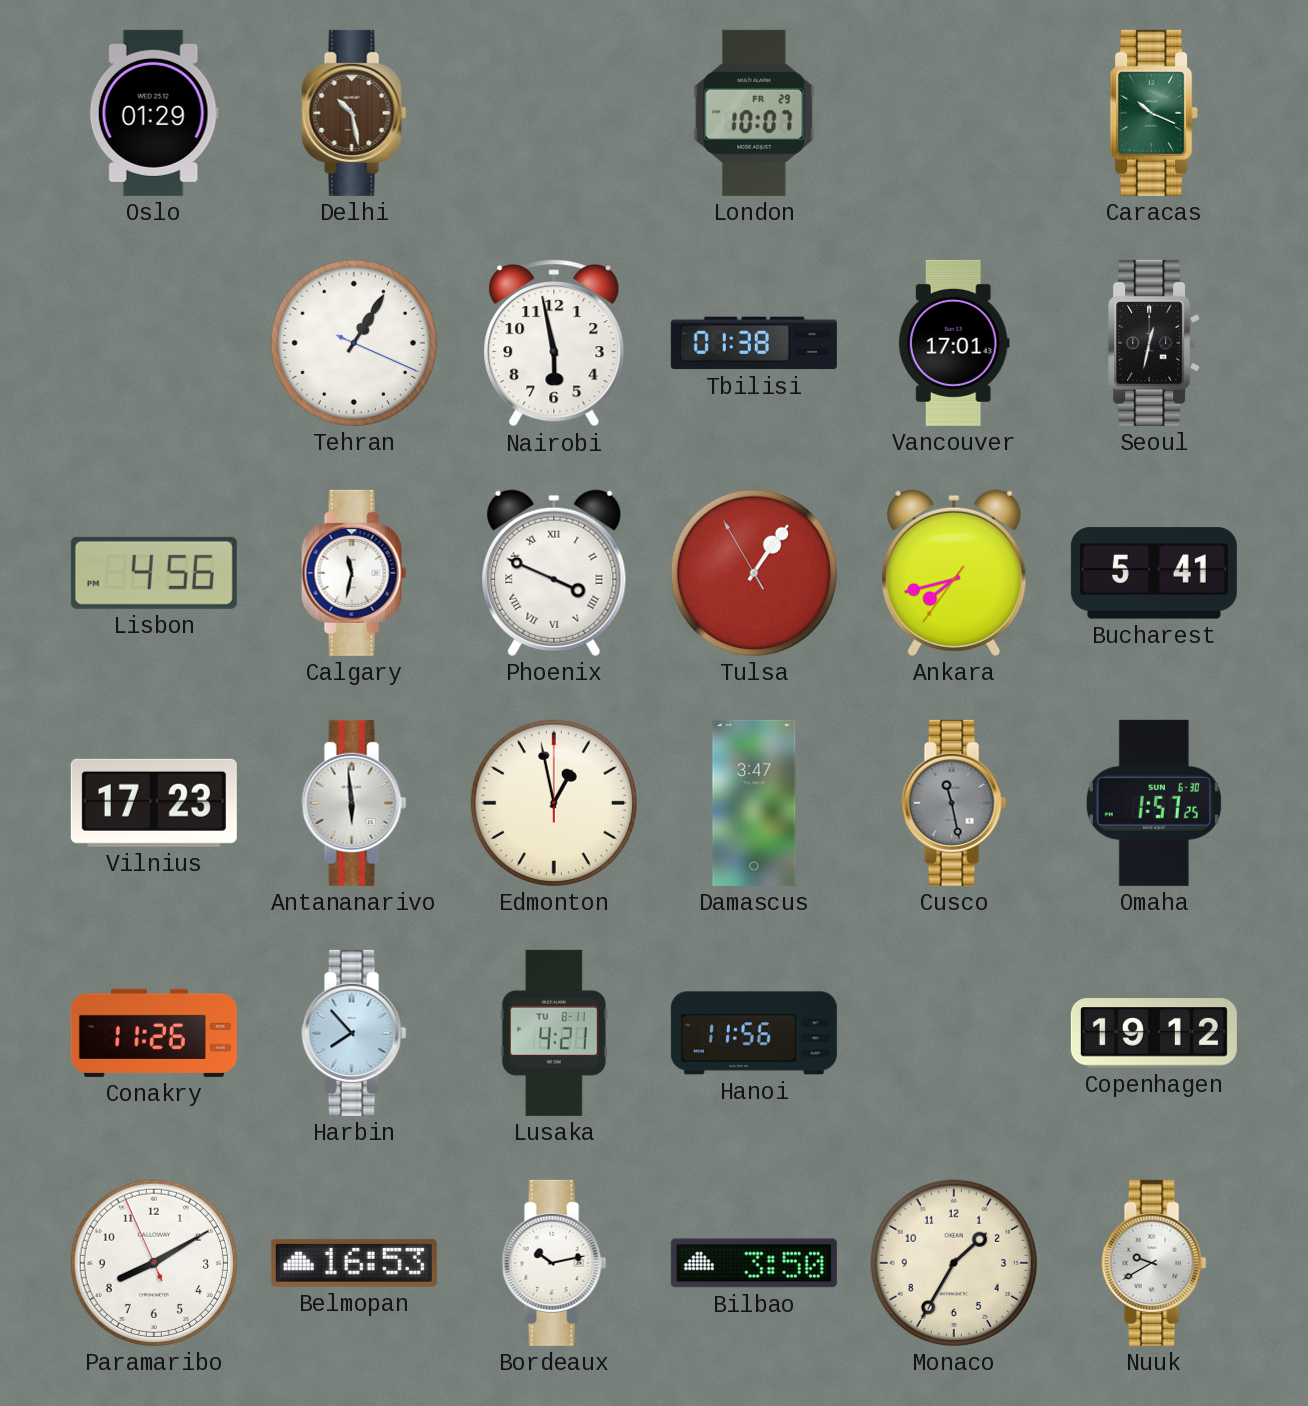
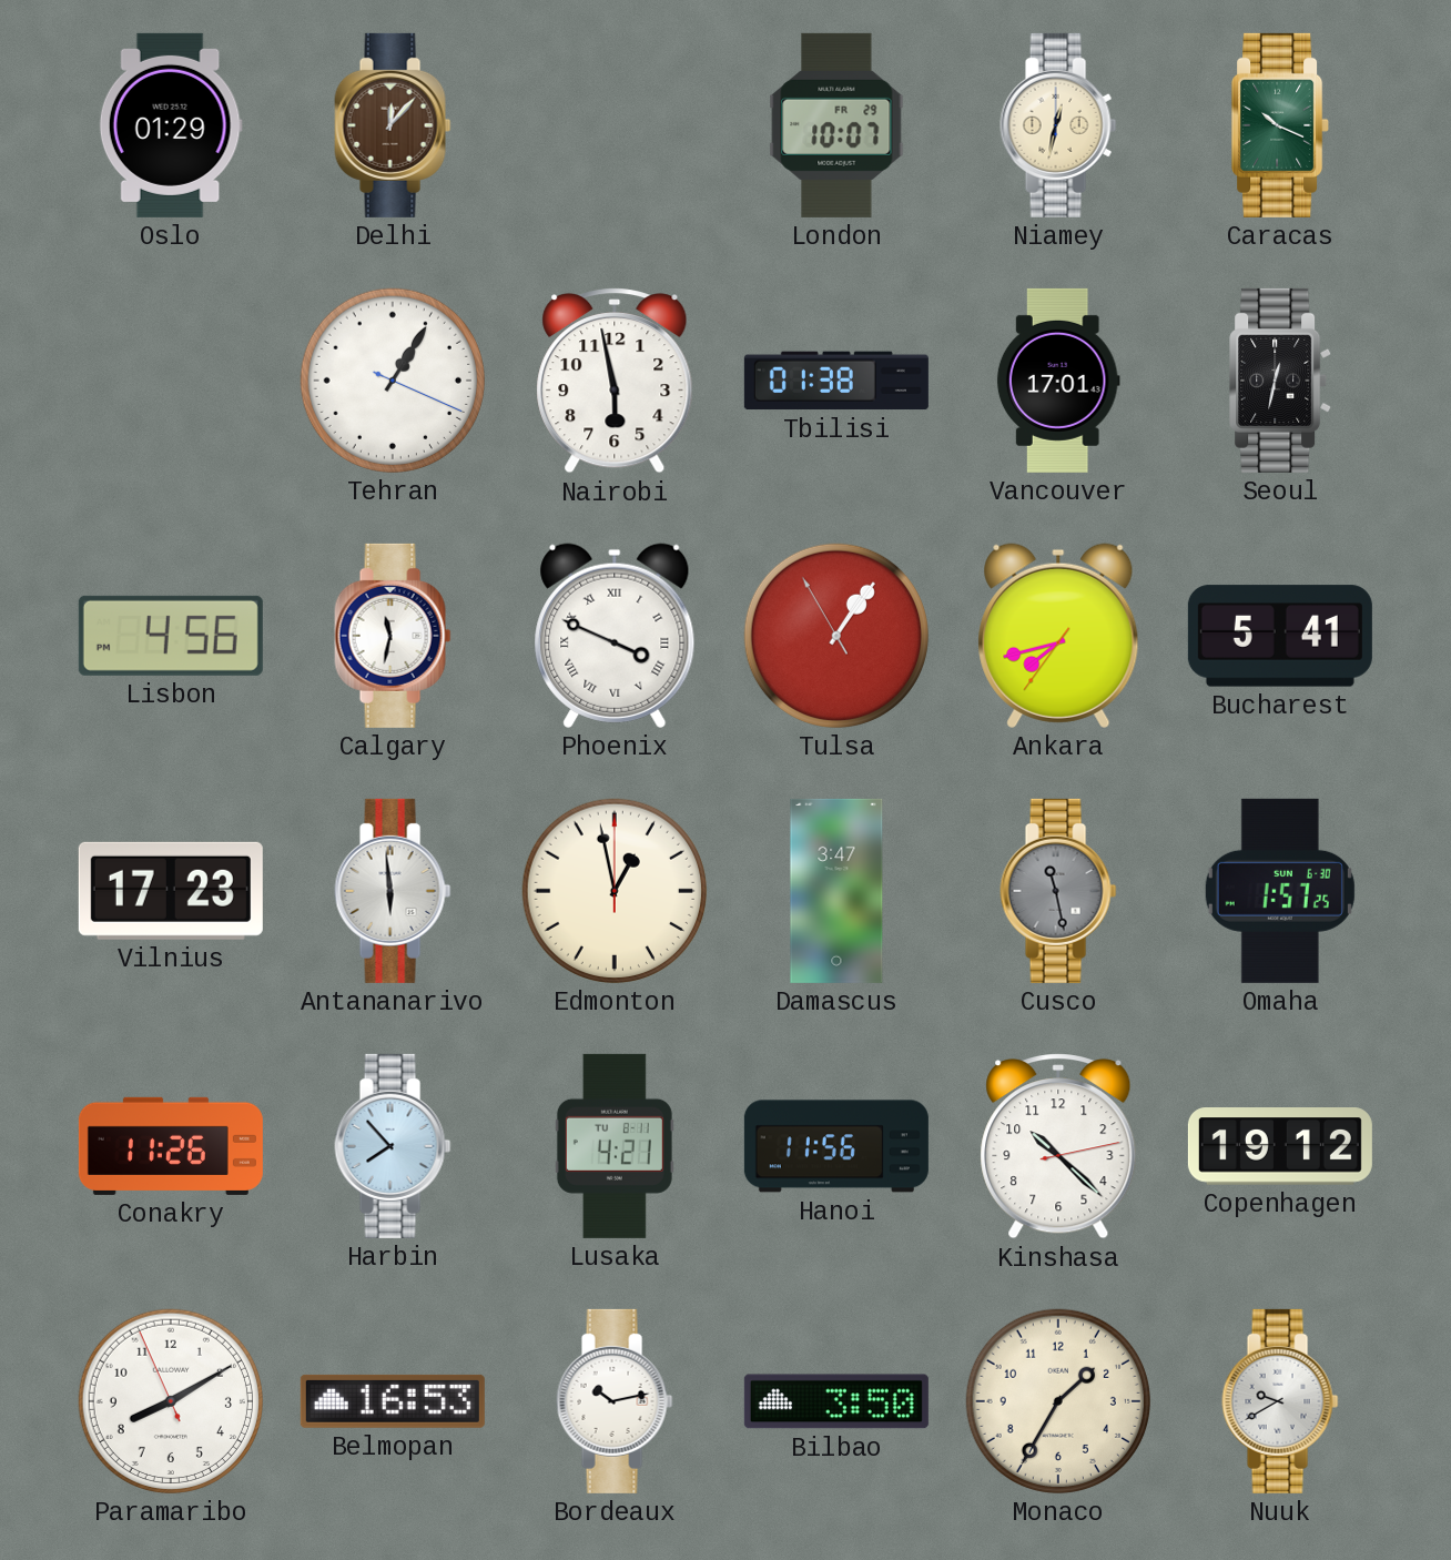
Delhi: 10:28 -> 12:07 (393, 125)
Niamey: none -> 12:32 (1058, 125)
Kinshasa: none -> 10:22 (1058, 1147)
